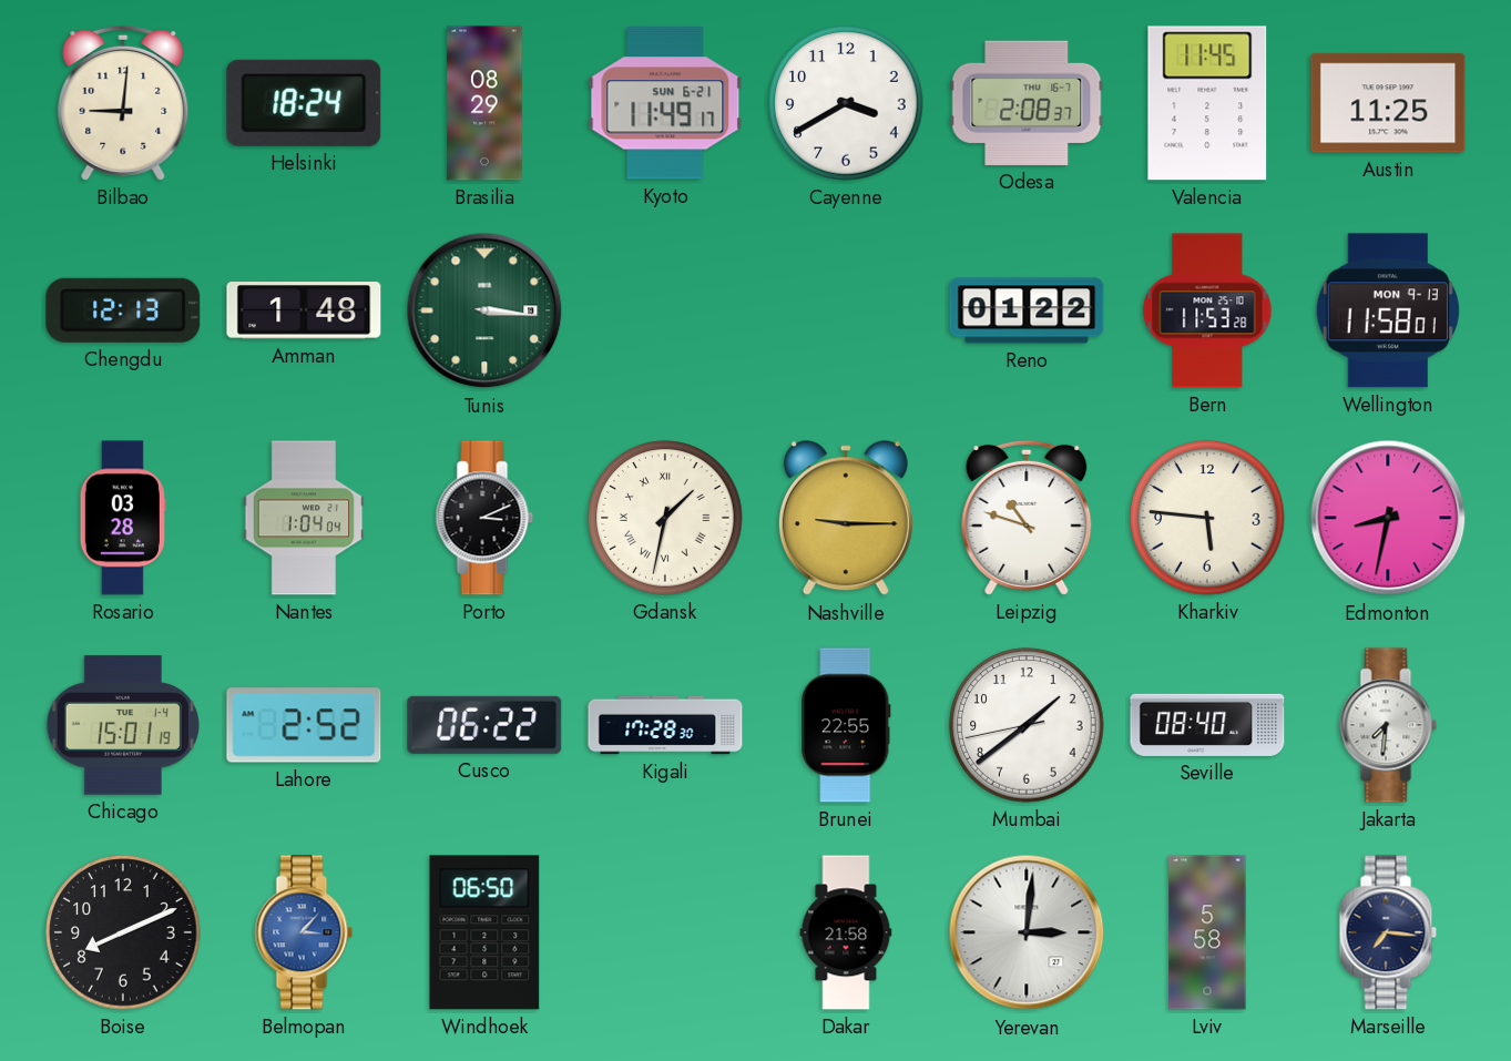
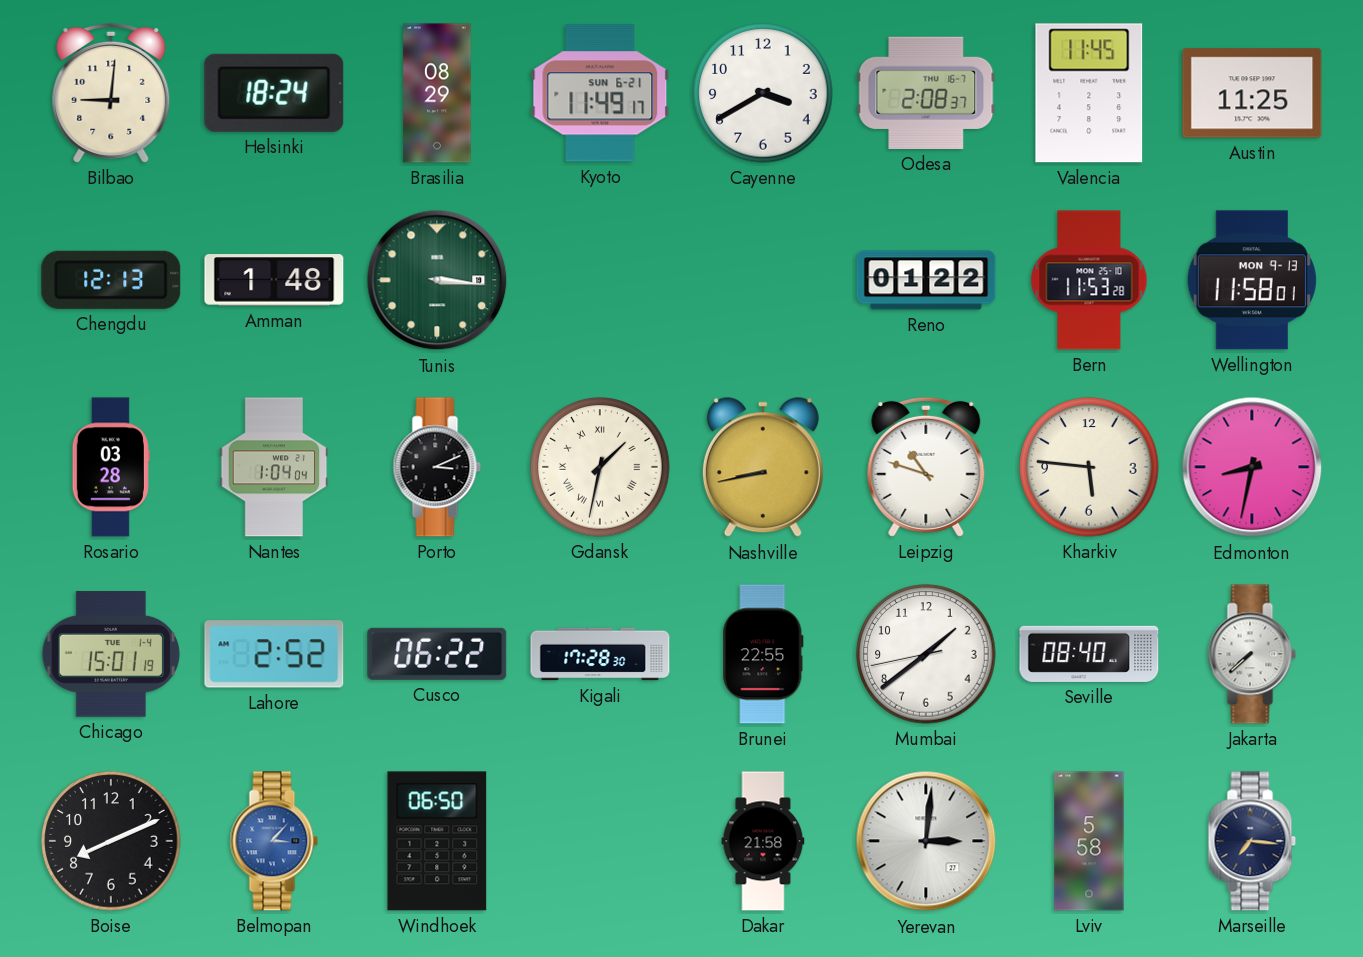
Nashville: 9:15 -> 8:43 (763, 468)
Jakarta: 7:31 -> 7:38 (1252, 654)
